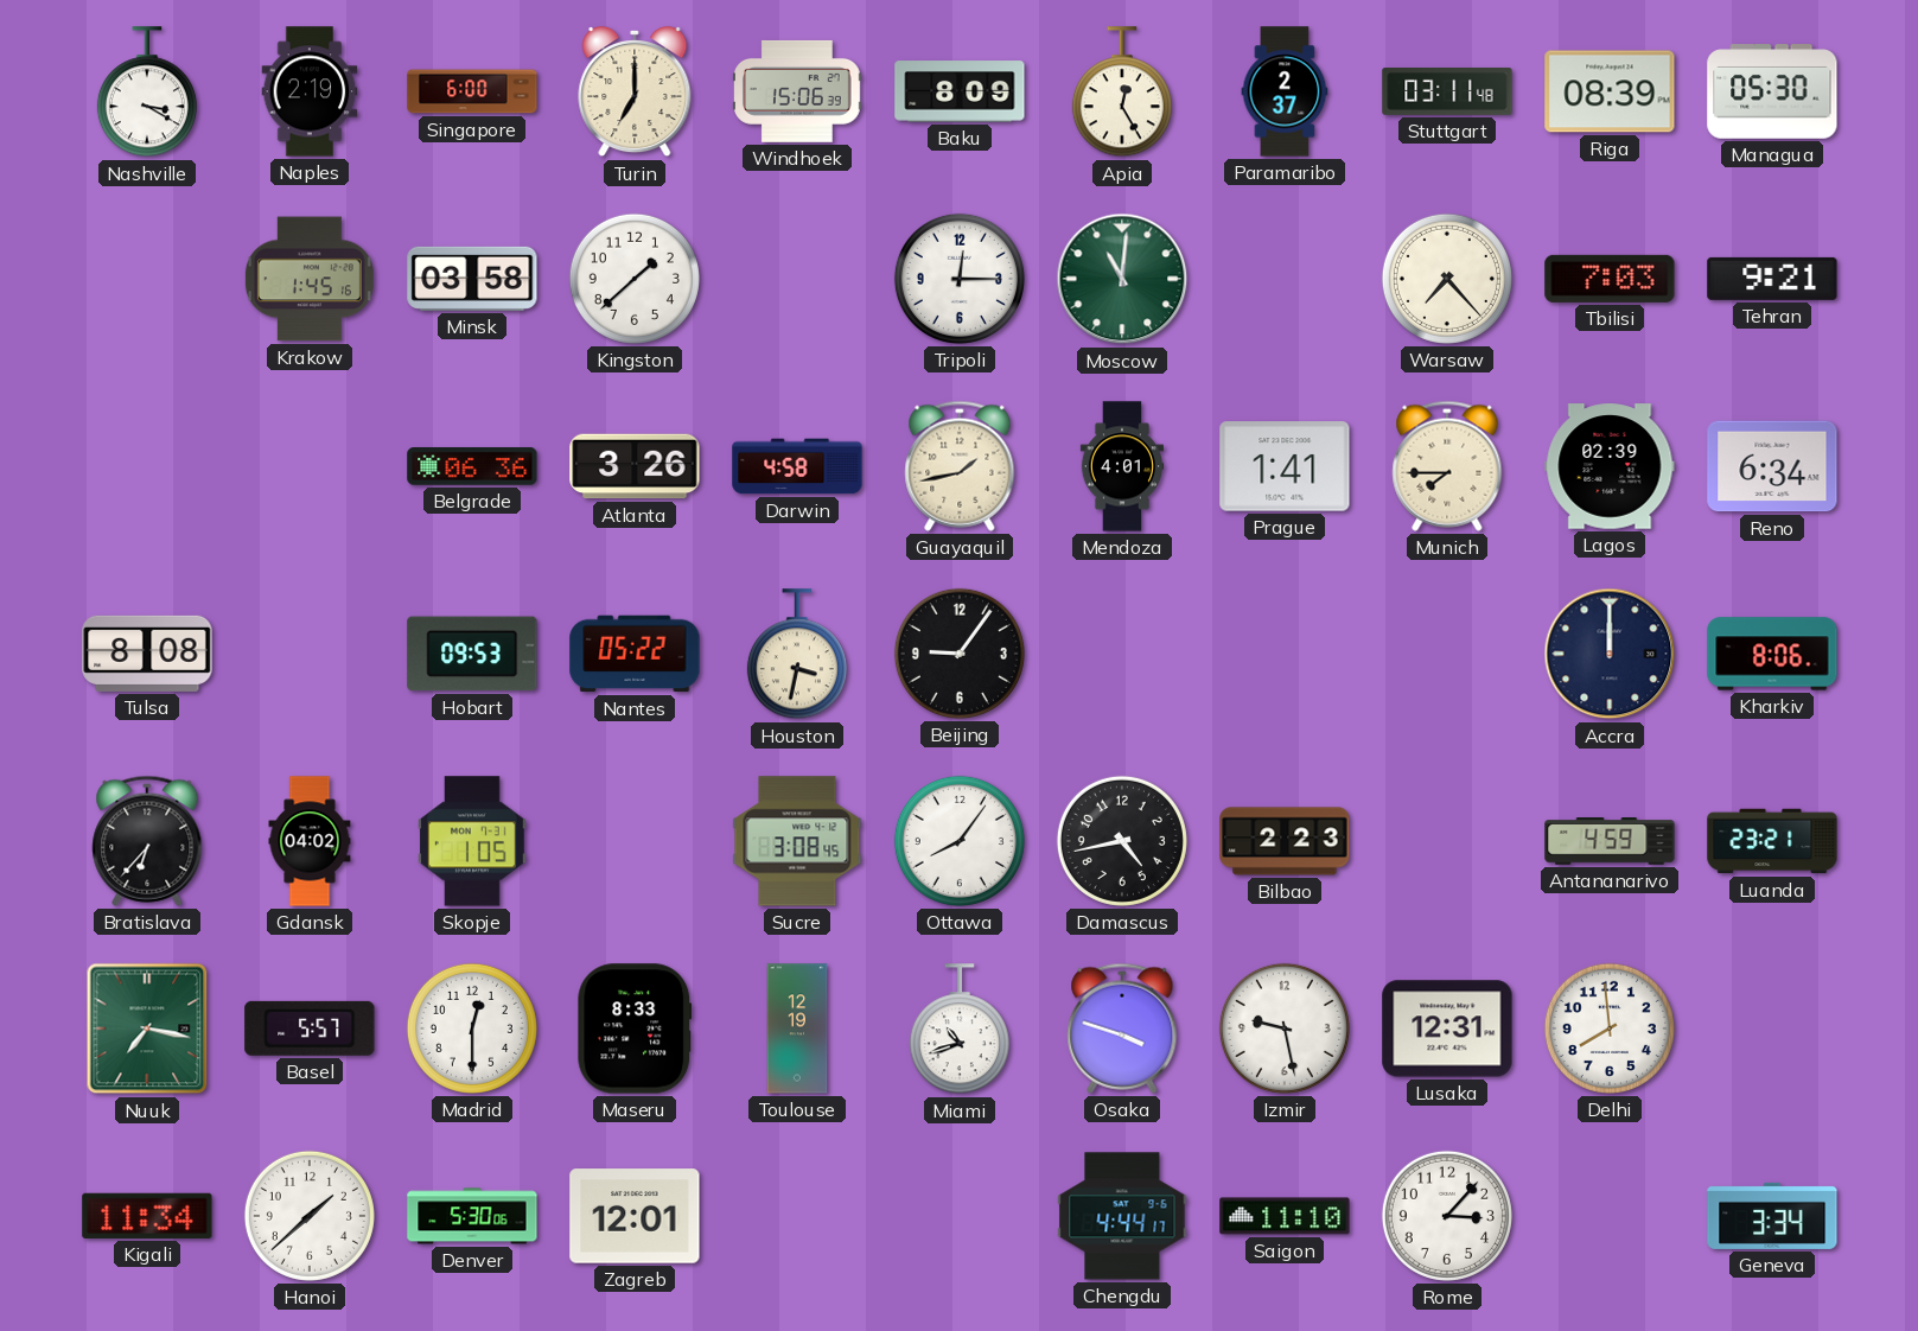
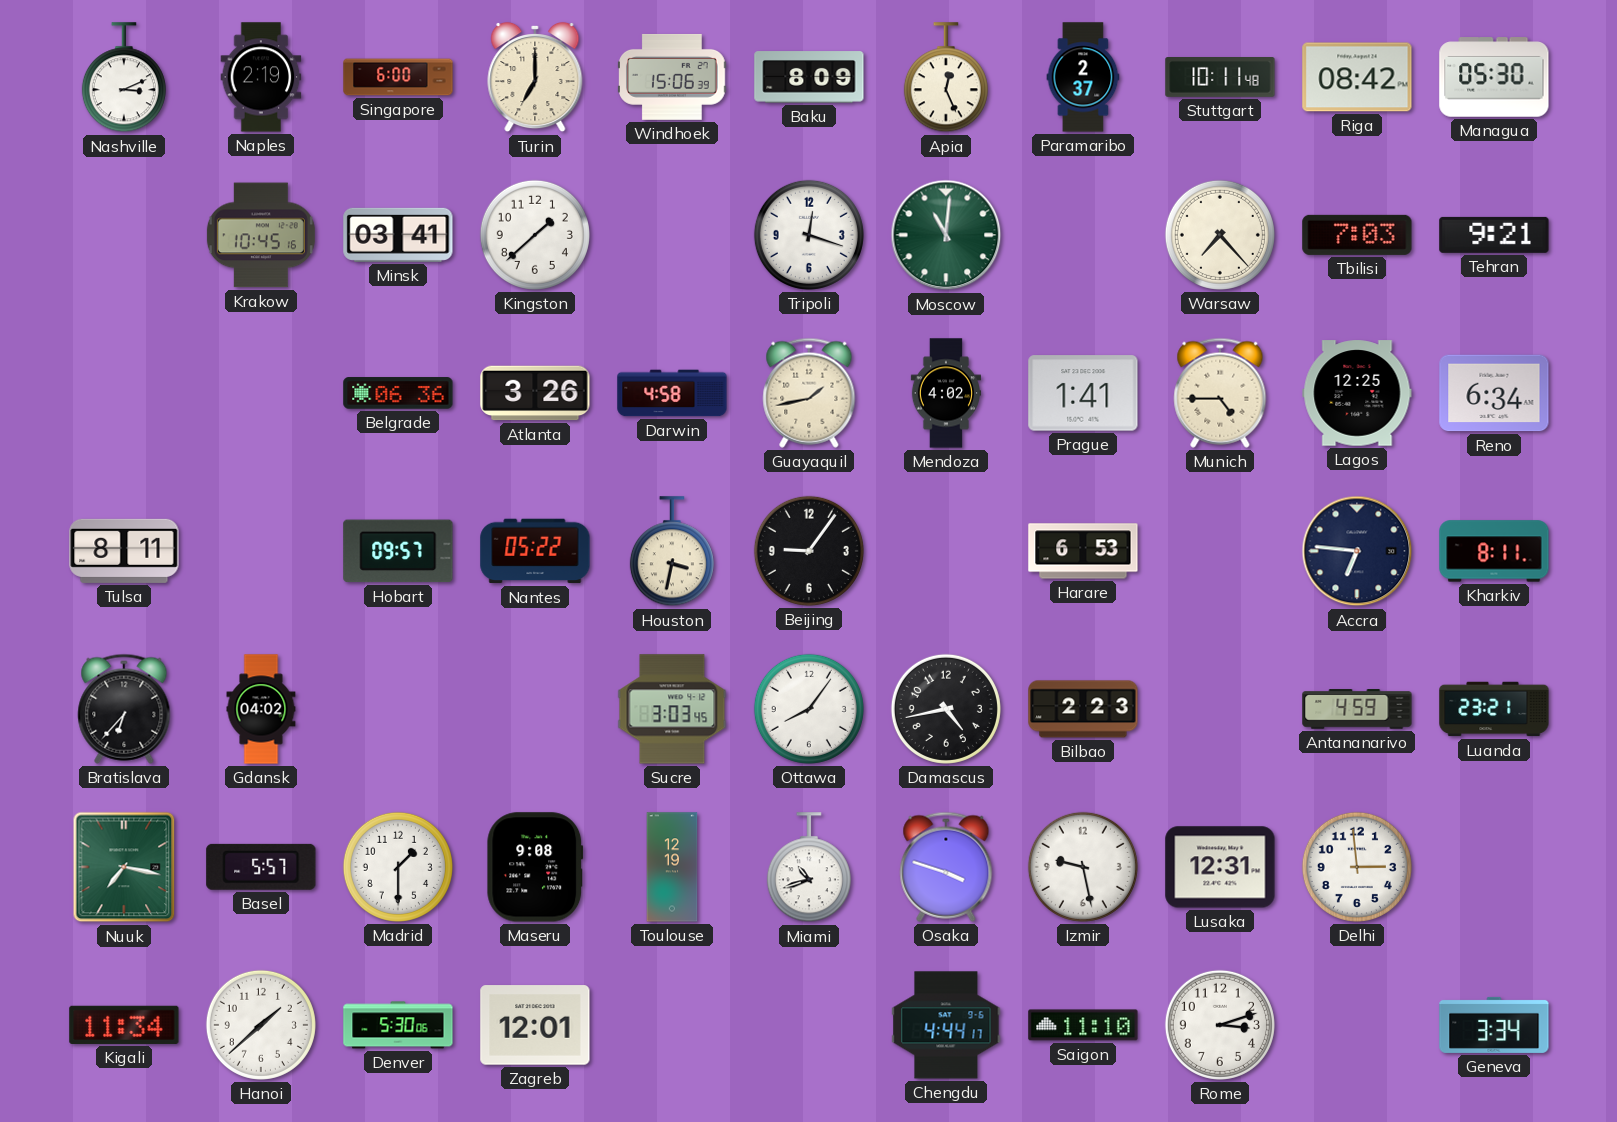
Nashville: 3:20 -> 3:11 (124, 78)
Apia: 12:25 -> 12:26 (946, 78)
Stuttgart: 03:11 -> 10:11 (1220, 78)
Riga: 08:39 -> 08:42 (1357, 77)
Krakow: 1:45 -> 10:45 (261, 235)
Minsk: 03:58 -> 03:41 (398, 235)
Tripoli: 12:15 -> 12:18 (809, 235)
Mendoza: 4:01 -> 4:02 (945, 393)
Munich: 7:45 -> 4:45 (1220, 393)
Lagos: 02:39 -> 12:25 (1357, 393)
Tulsa: 8:08 -> 8:11 (124, 551)
Hobart: 09:53 -> 09:57 (398, 551)
Harare: none -> 6:53 (1083, 551)
Accra: 12:00 -> 6:46 (1357, 551)
Kharkiv: 8:06 -> 8:11 (1494, 551)
Skopje: 1:05 -> none (473, 841)
Sucre: 3:08 -> 3:03 (672, 709)
Madrid: 12:30 -> 1:30 (398, 867)
Maseru: 8:33 -> 9:08 (535, 867)
Delhi: 7:59 -> 2:59 (1357, 867)
Rome: 3:07 -> 3:12 (1220, 1025)
